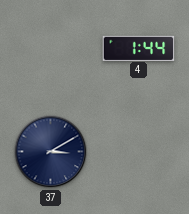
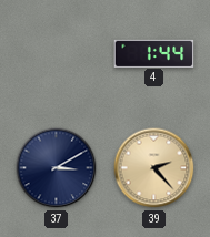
39: none -> 2:23 (154, 168)
